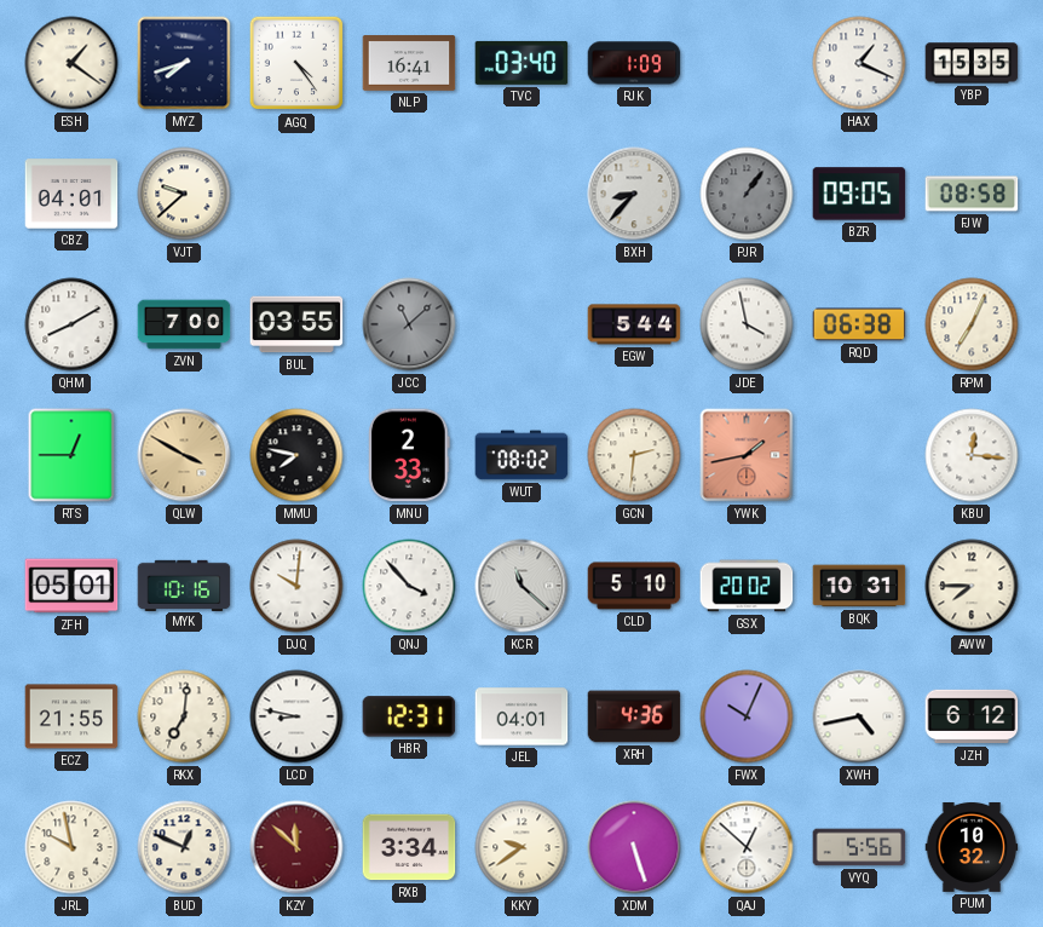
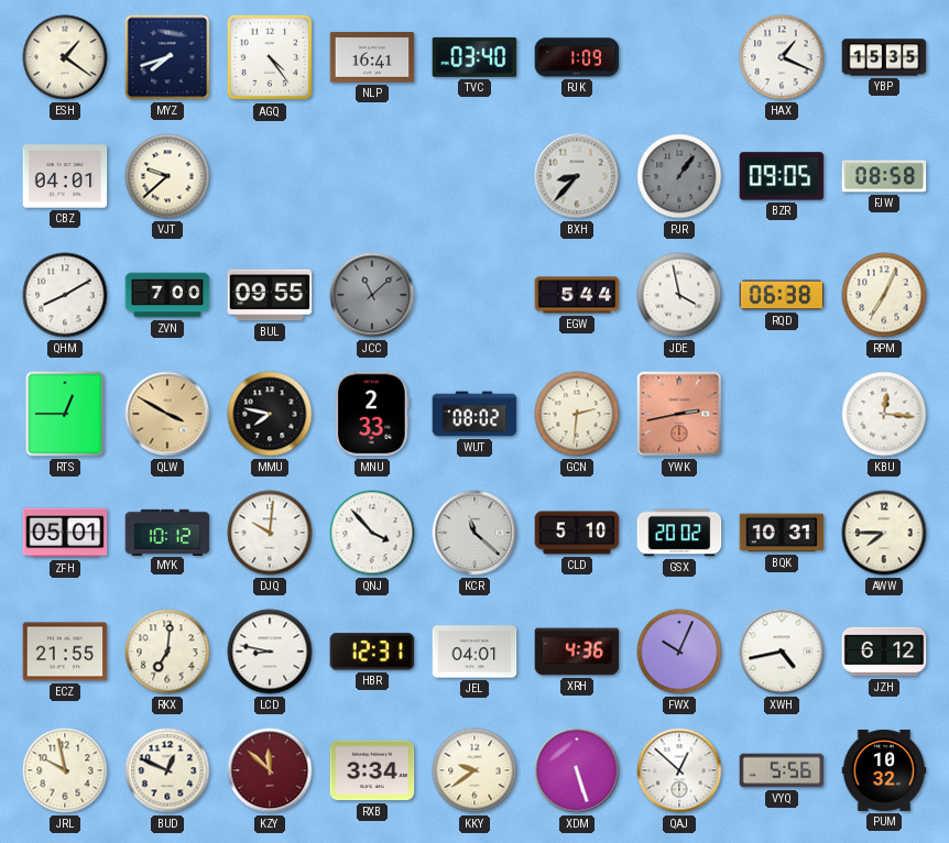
BUL: 03:55 -> 09:55 (270, 295)
YWK: 1:43 -> 2:43 (679, 414)
MYK: 10:16 -> 10:12 (167, 532)
